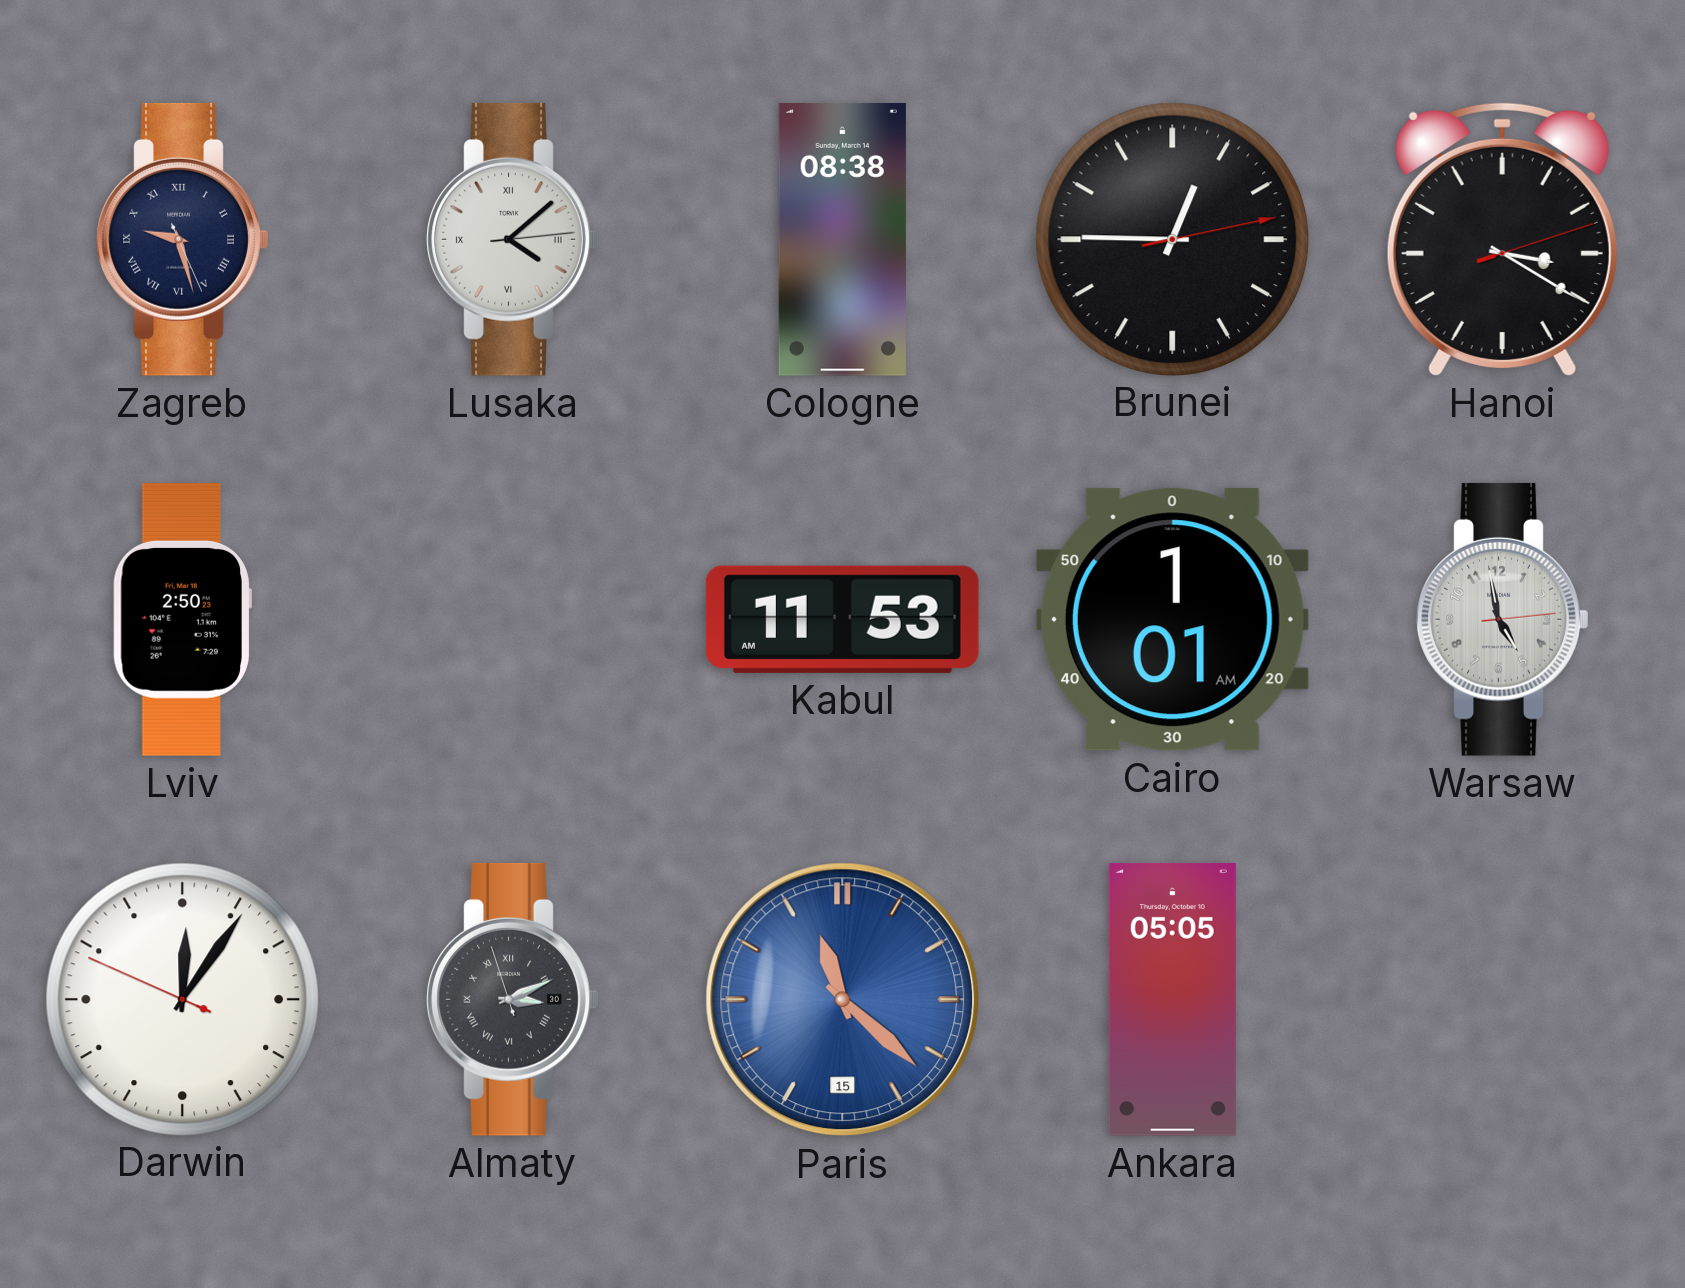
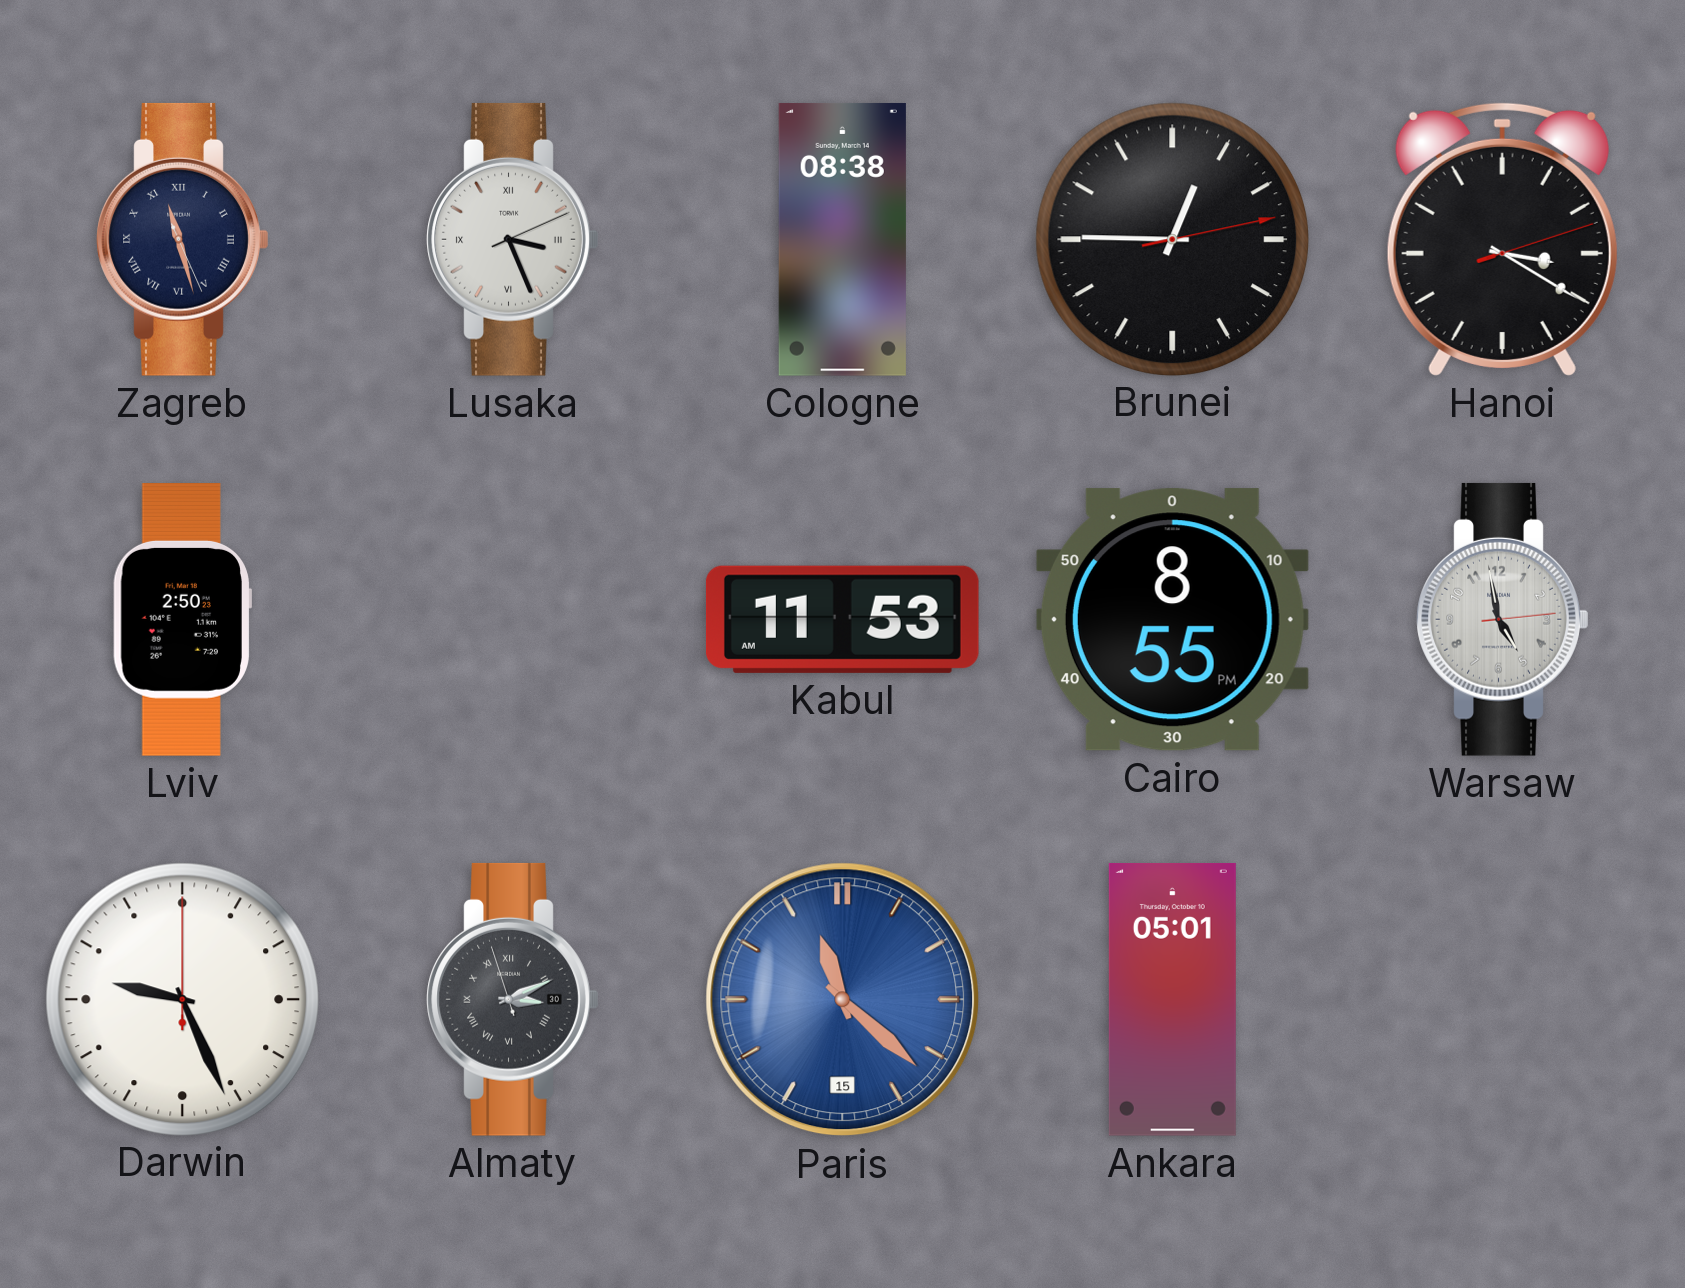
Zagreb: 9:27 -> 11:27 (183, 239)
Lusaka: 4:08 -> 3:26 (513, 239)
Cairo: 1:01 -> 8:55 (1172, 620)
Darwin: 12:05 -> 9:26 (182, 999)
Ankara: 05:05 -> 05:01 (1172, 1000)
